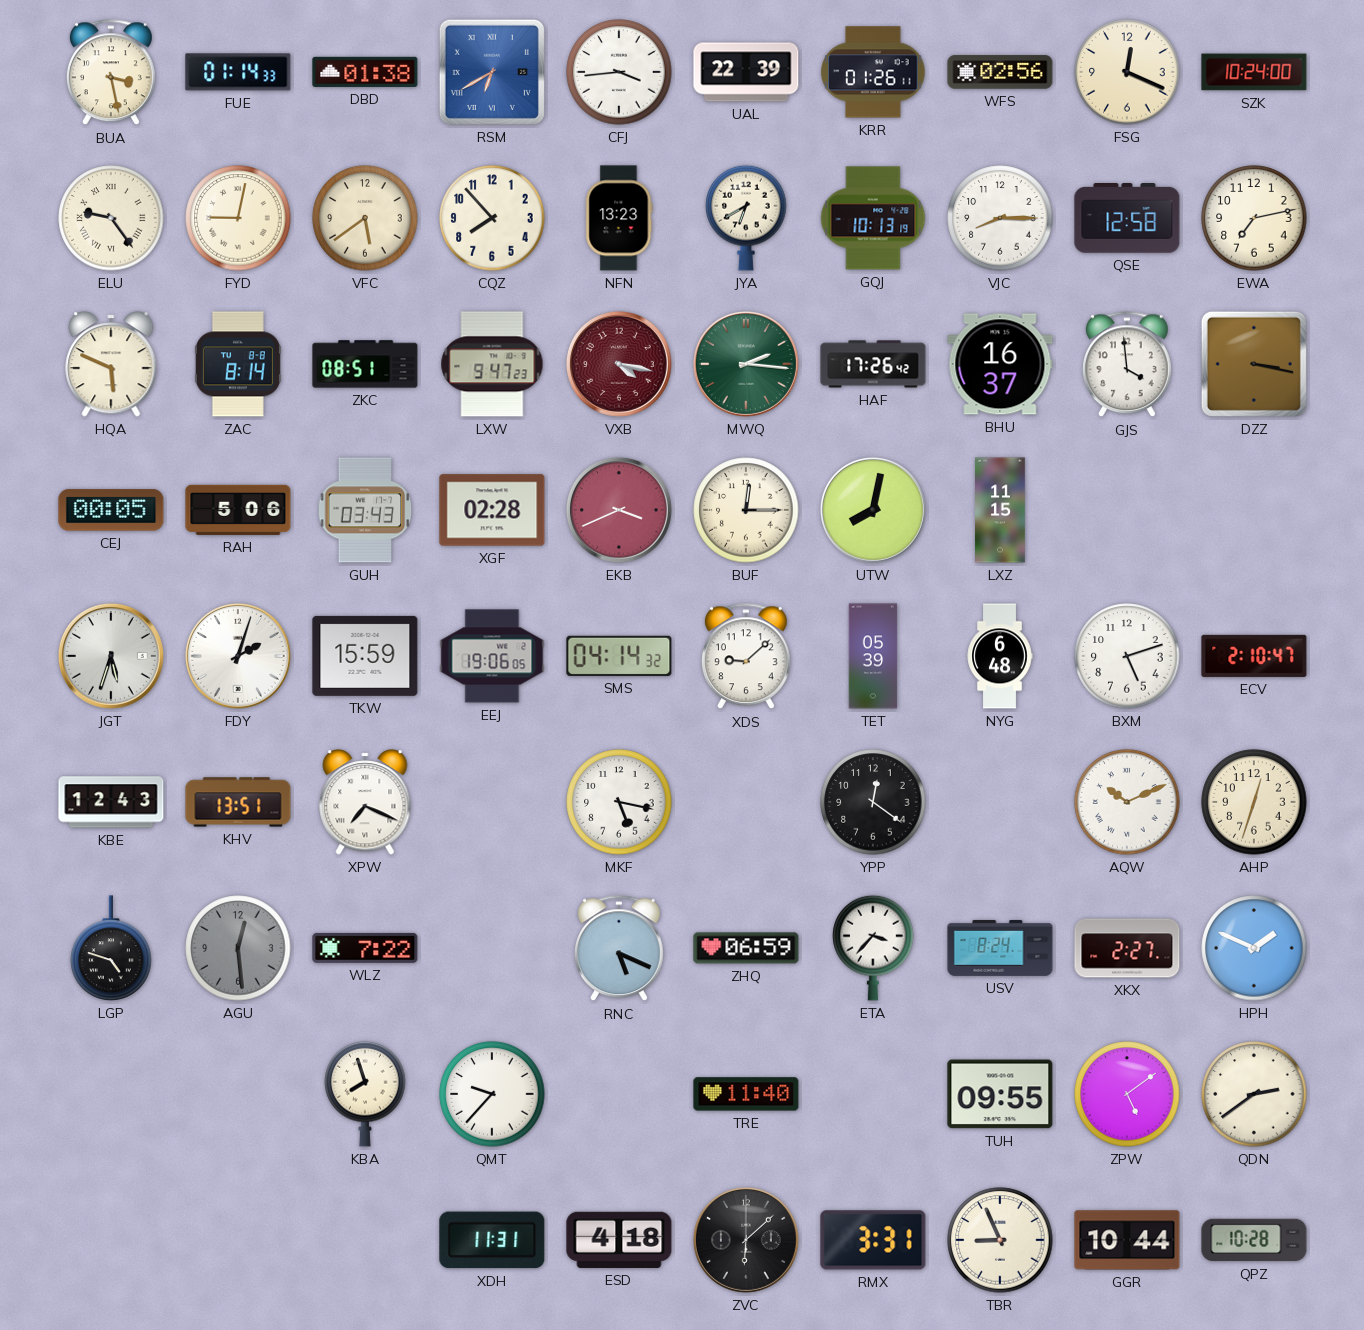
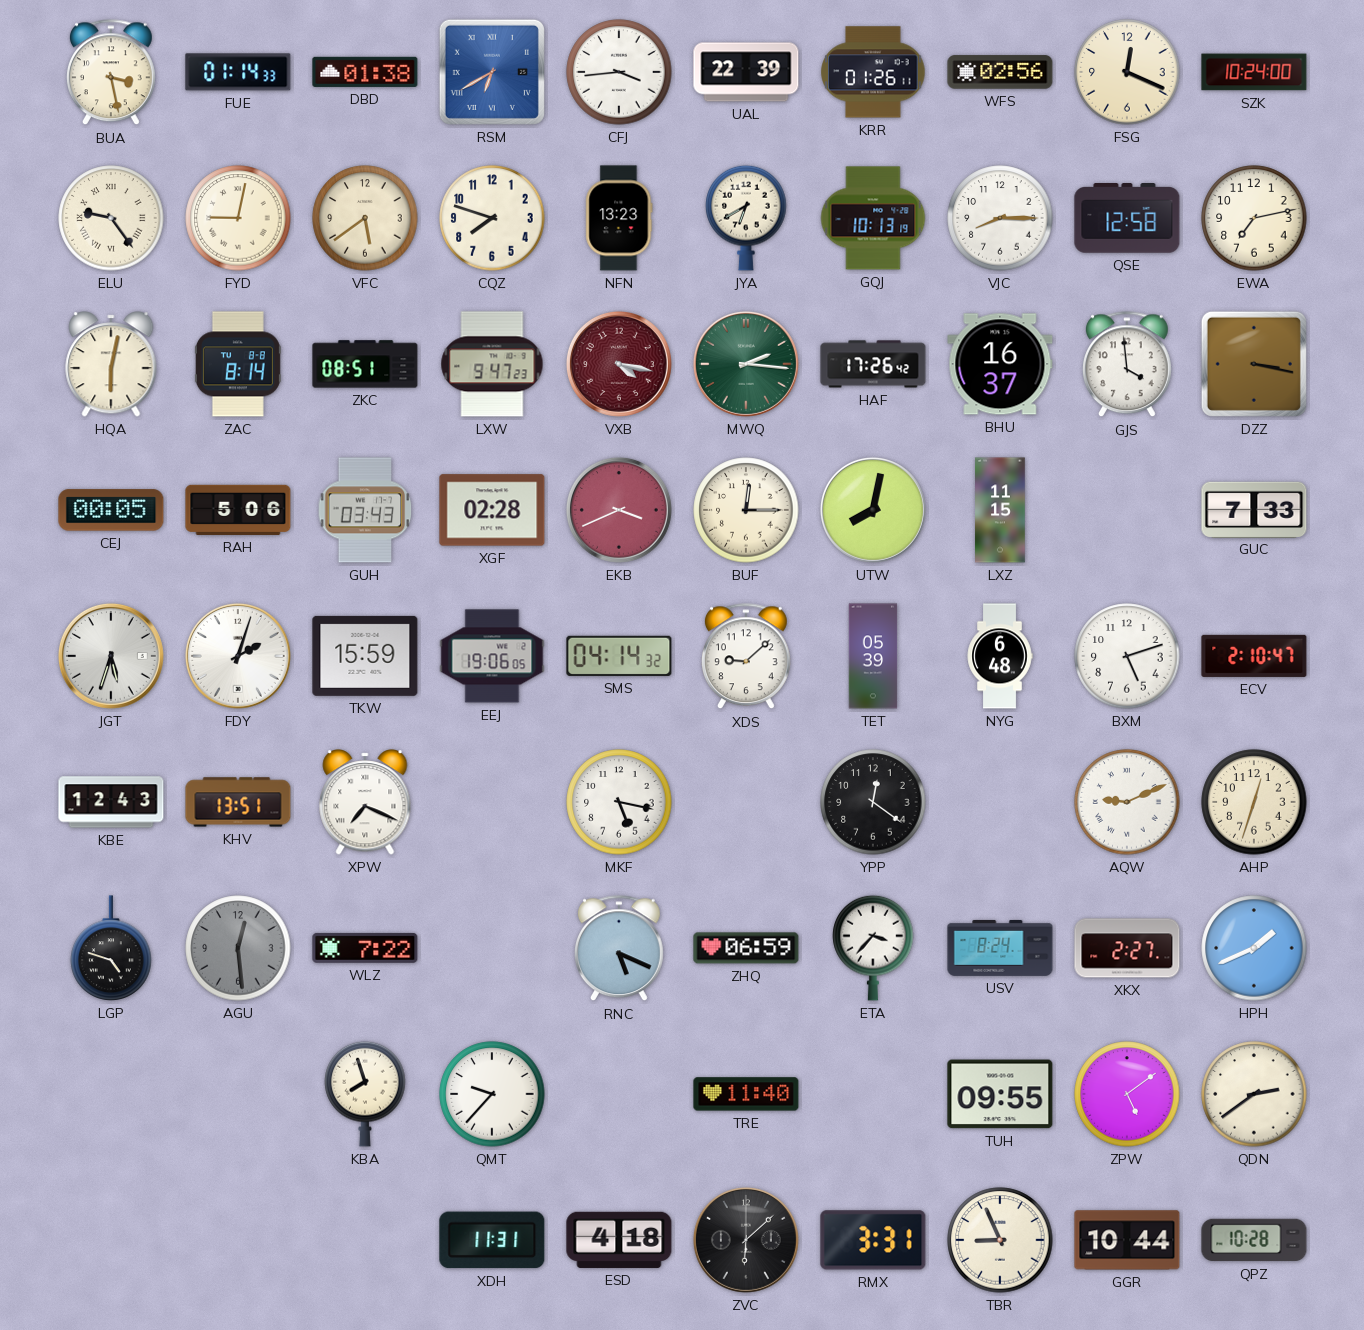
CQZ: 7:53 -> 7:48 (492, 218)
HQA: 5:49 -> 6:02 (111, 364)
GUC: none -> 7:33 (1254, 509)
AQW: 10:11 -> 9:11 (1127, 802)
HPH: 1:49 -> 1:41 (1254, 948)
